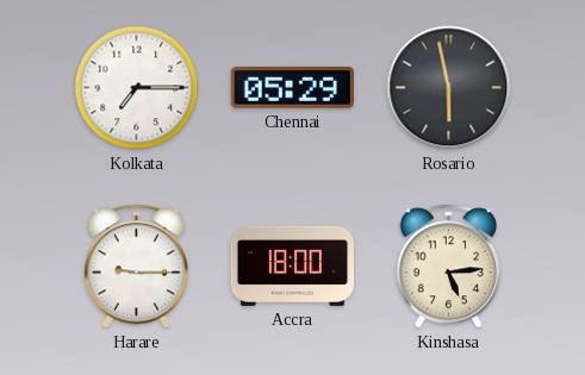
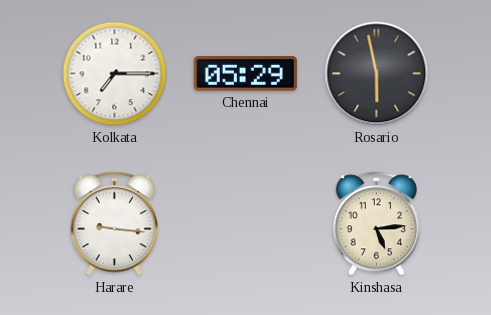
Harare: 9:15 -> 9:16 (114, 224)
Accra: 18:00 -> none (292, 265)
